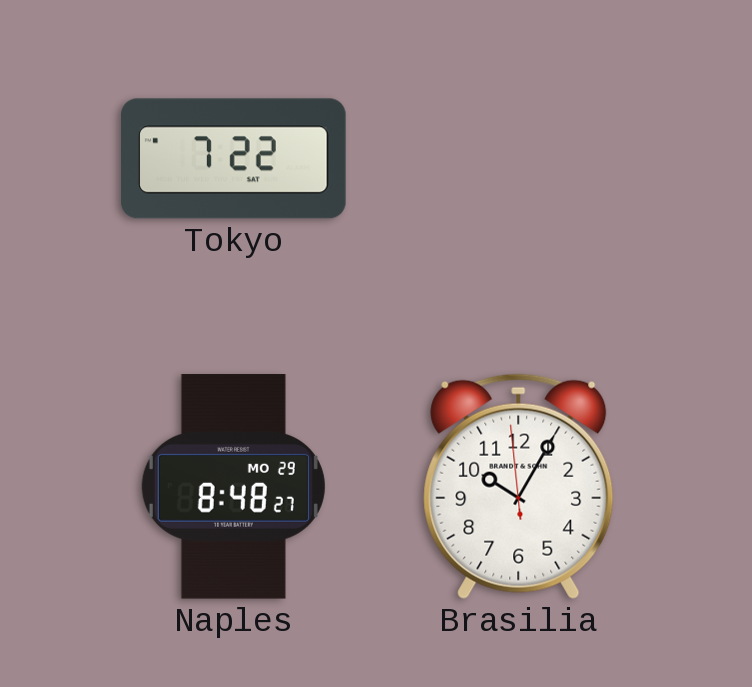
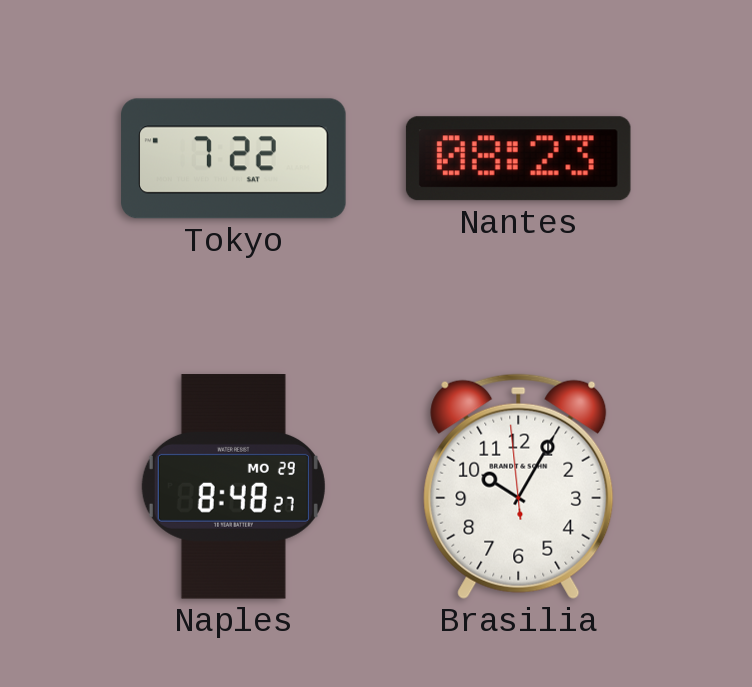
Nantes: none -> 08:23 (518, 159)
